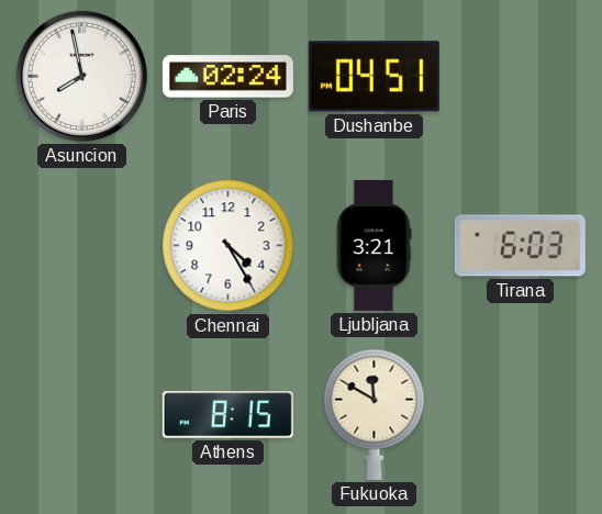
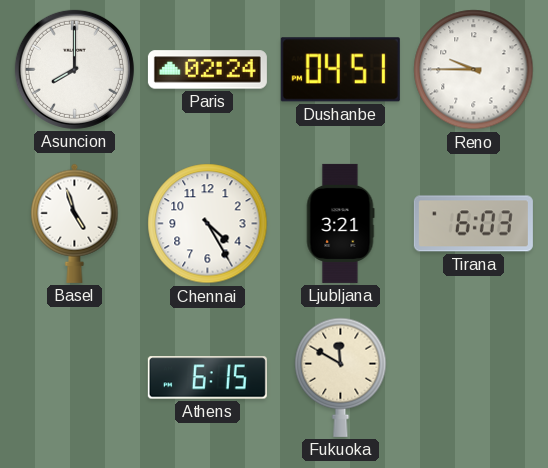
Asuncion: 7:58 -> 8:00 (74, 69)
Reno: none -> 9:45 (474, 70)
Basel: none -> 4:57 (75, 223)
Athens: 8:15 -> 6:15 (207, 378)
